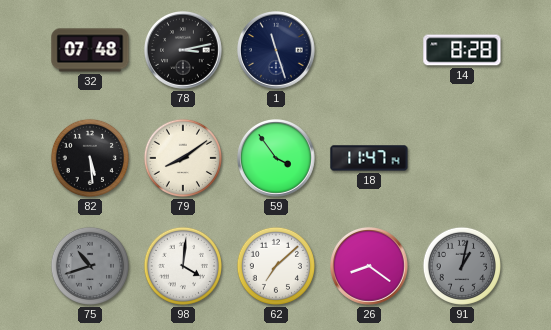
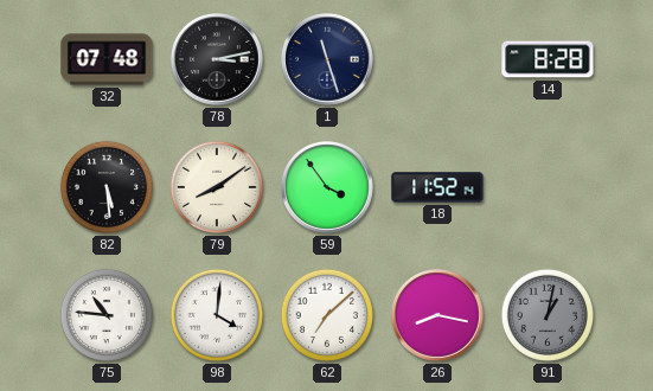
18: 11:47 -> 11:52 (437, 187)
75: 10:42 -> 10:46 (107, 315)
75 dial: grey -> white (107, 315)
26: 8:21 -> 8:17 (438, 316)
